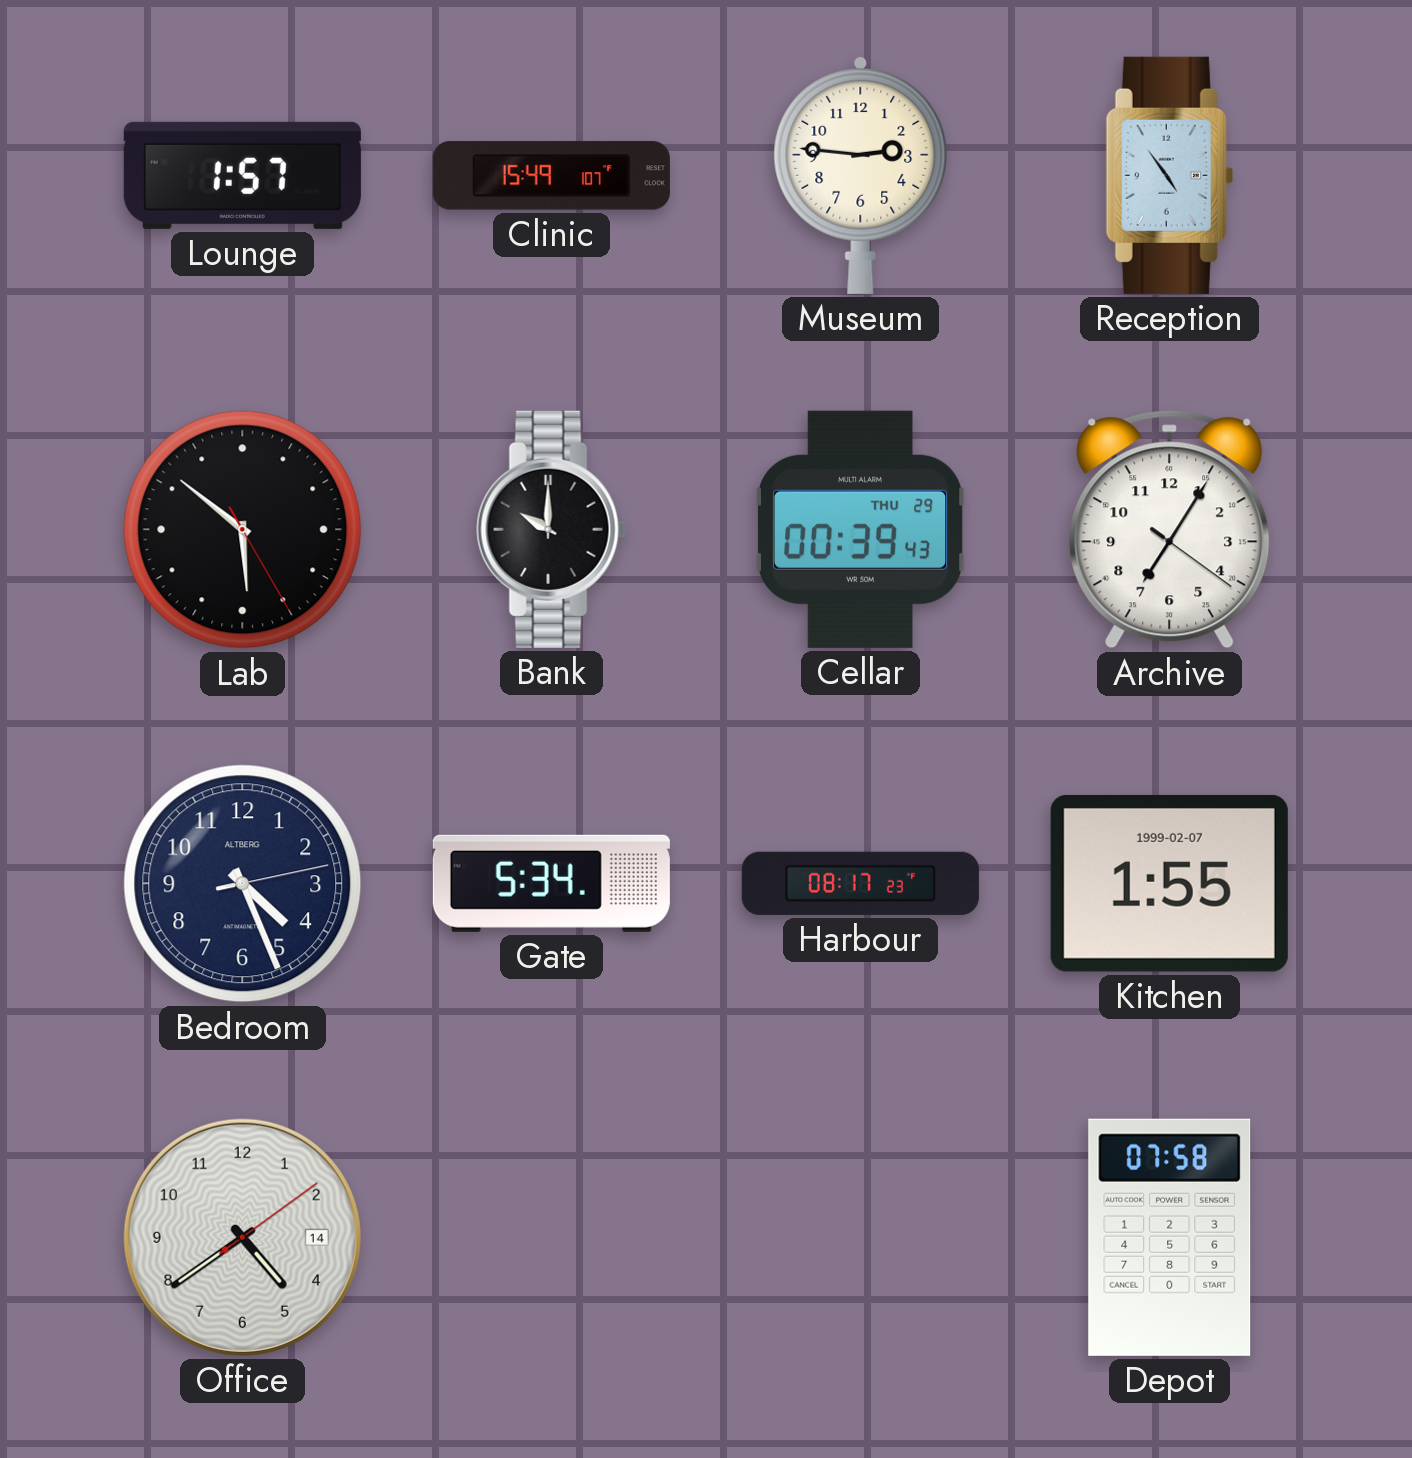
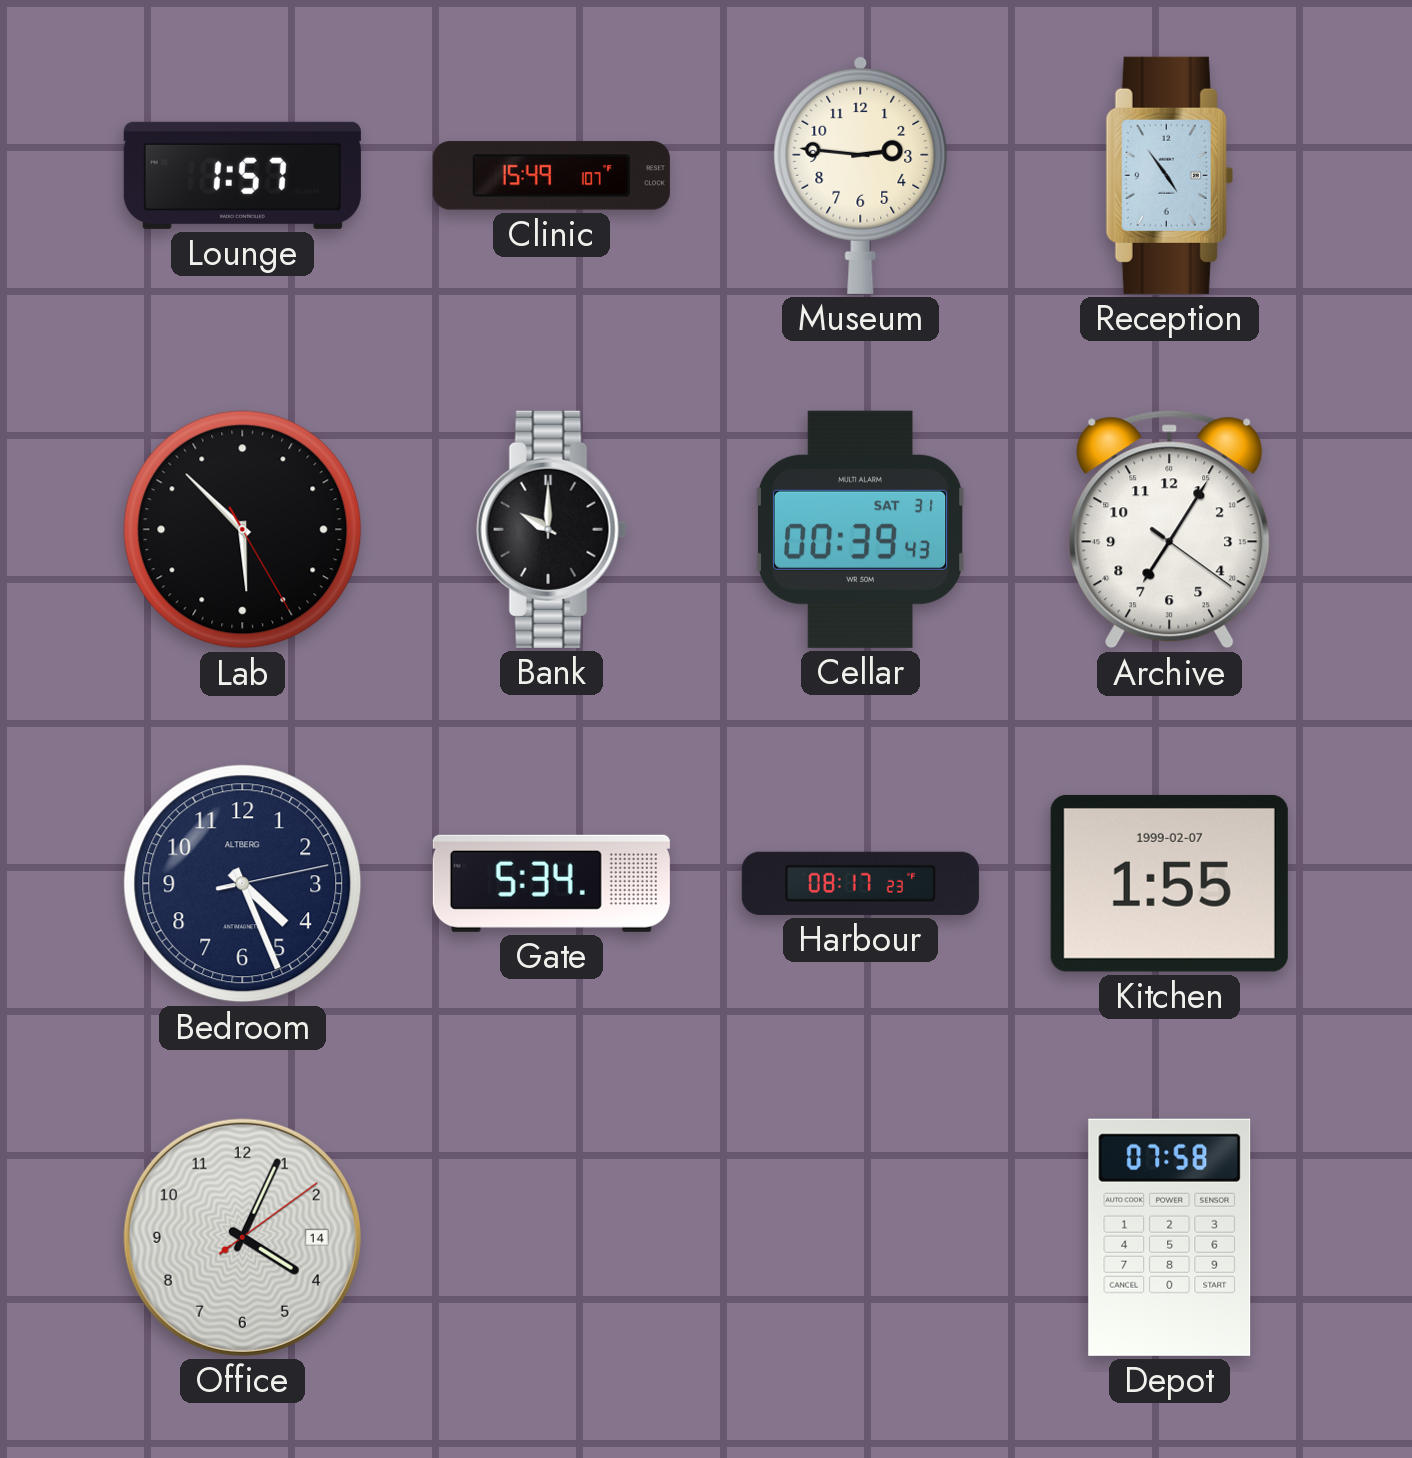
Lab: 5:51 -> 5:52 (243, 530)
Cellar date: THU 29 -> SAT 31 (860, 529)
Office: 4:39 -> 4:04 (242, 1237)
